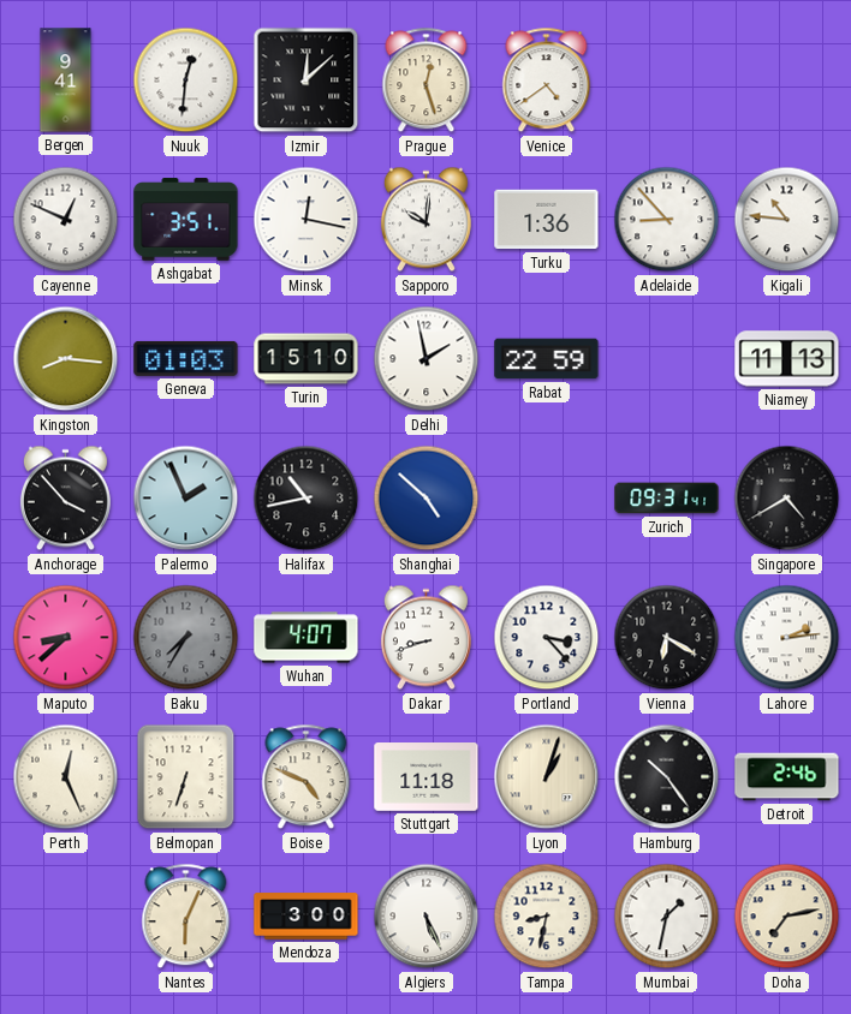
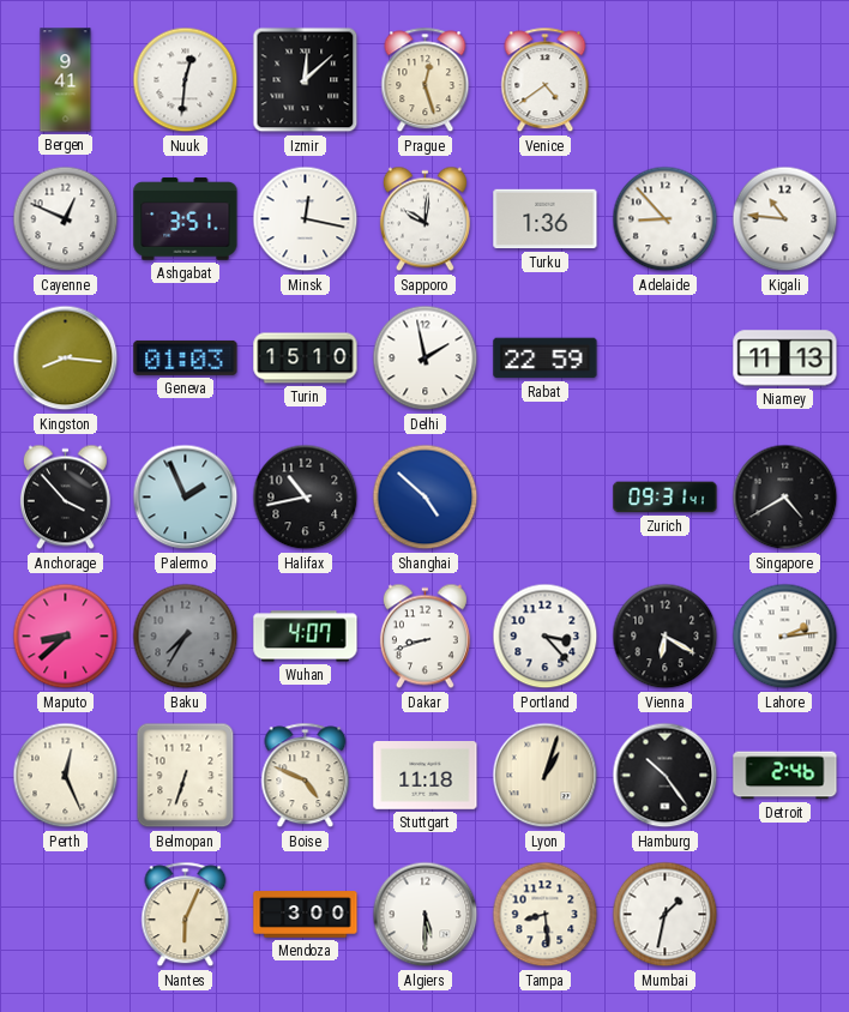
Algiers: 5:26 -> 5:30 (426, 915)
Tampa: 8:32 -> 8:29 (546, 915)
Doha: 7:13 -> none (787, 917)
